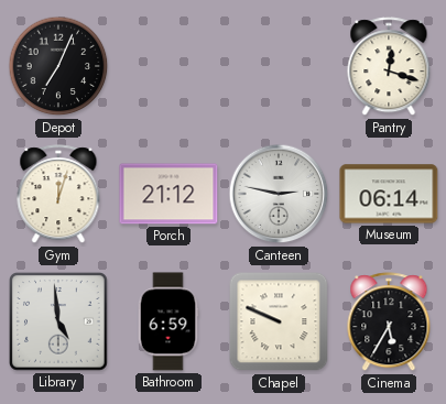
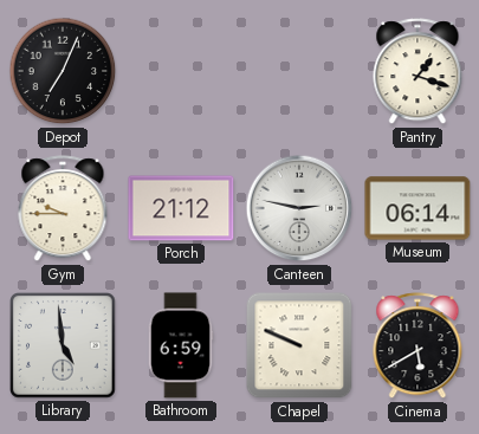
Pantry: 12:18 -> 1:18 (417, 72)
Gym: 12:03 -> 9:45 (63, 209)
Cinema: 5:35 -> 5:40 (417, 346)
